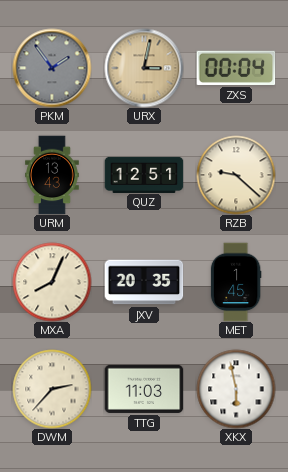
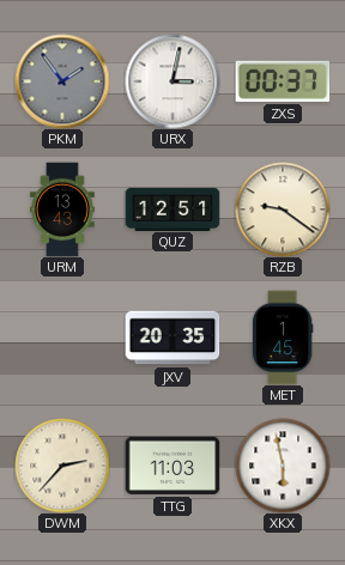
URX dial: champagne -> white (172, 81)
ZXS: 00:04 -> 00:37 (283, 81)
RZB: 9:22 -> 9:21 (283, 209)
MXA: 8:04 -> none (52, 282)
